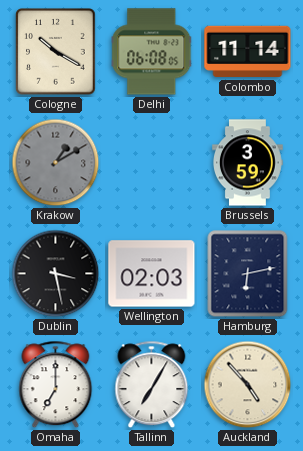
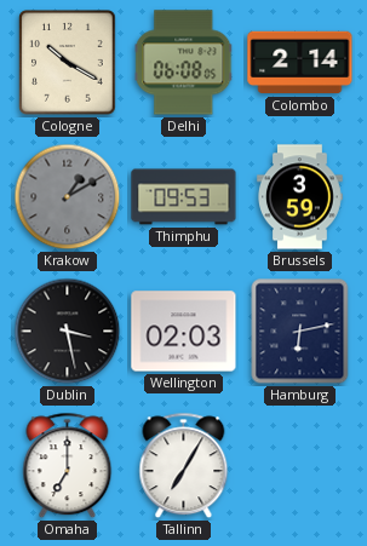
Colombo: 11:14 -> 2:14 (300, 63)
Thimphu: none -> 09:53 (184, 197)
Auckland: 4:53 -> none (248, 385)
